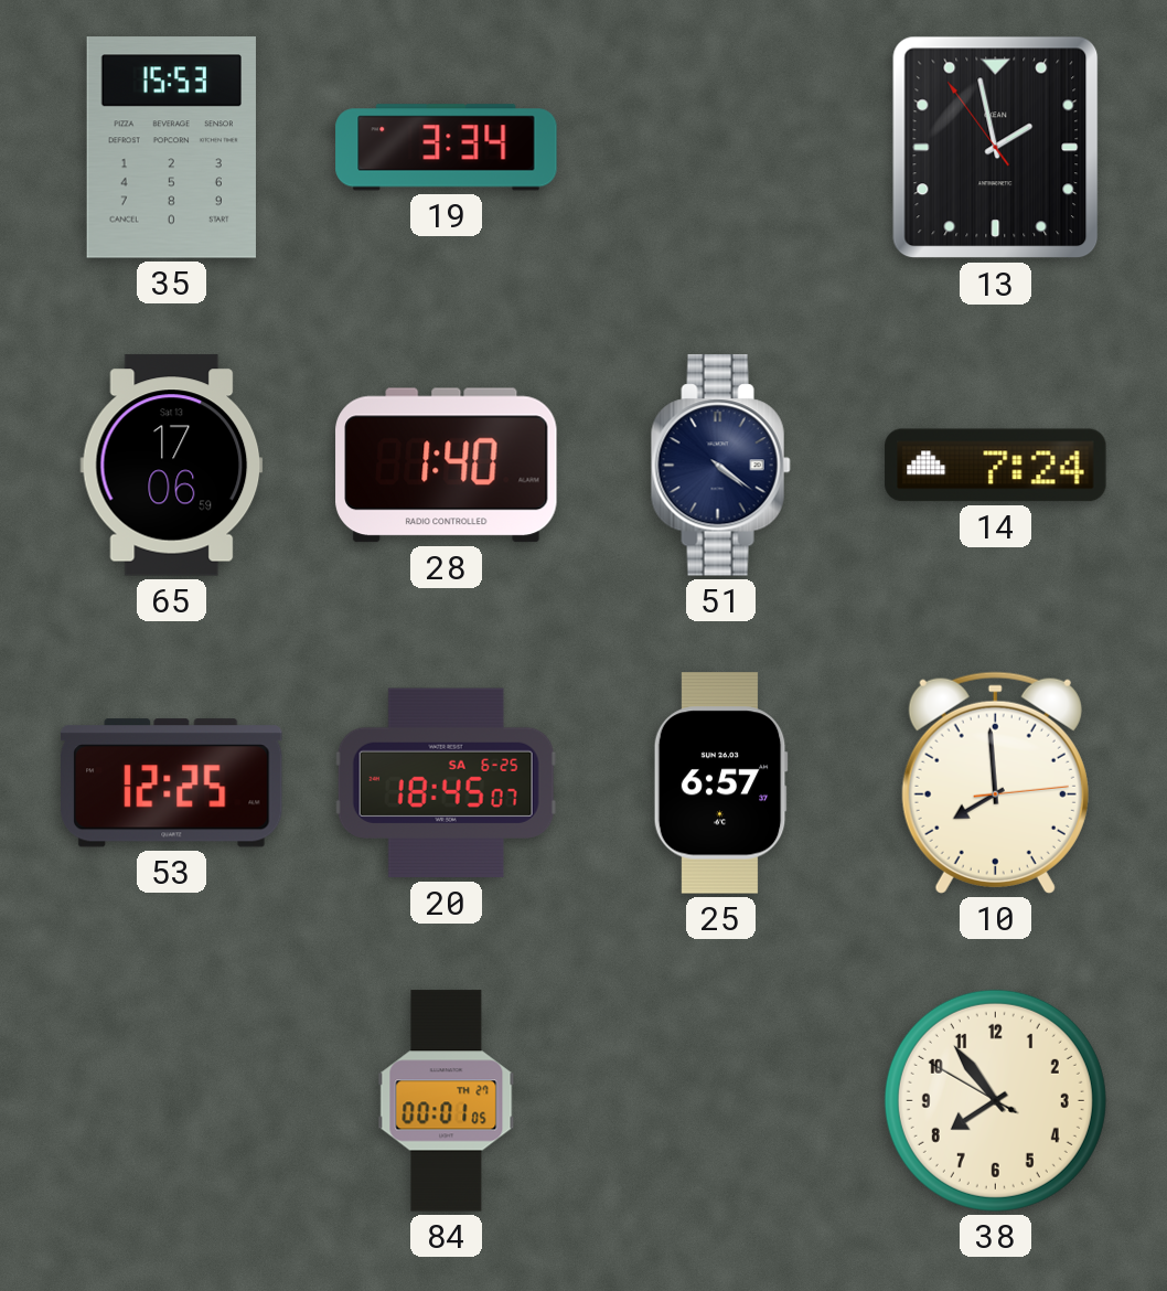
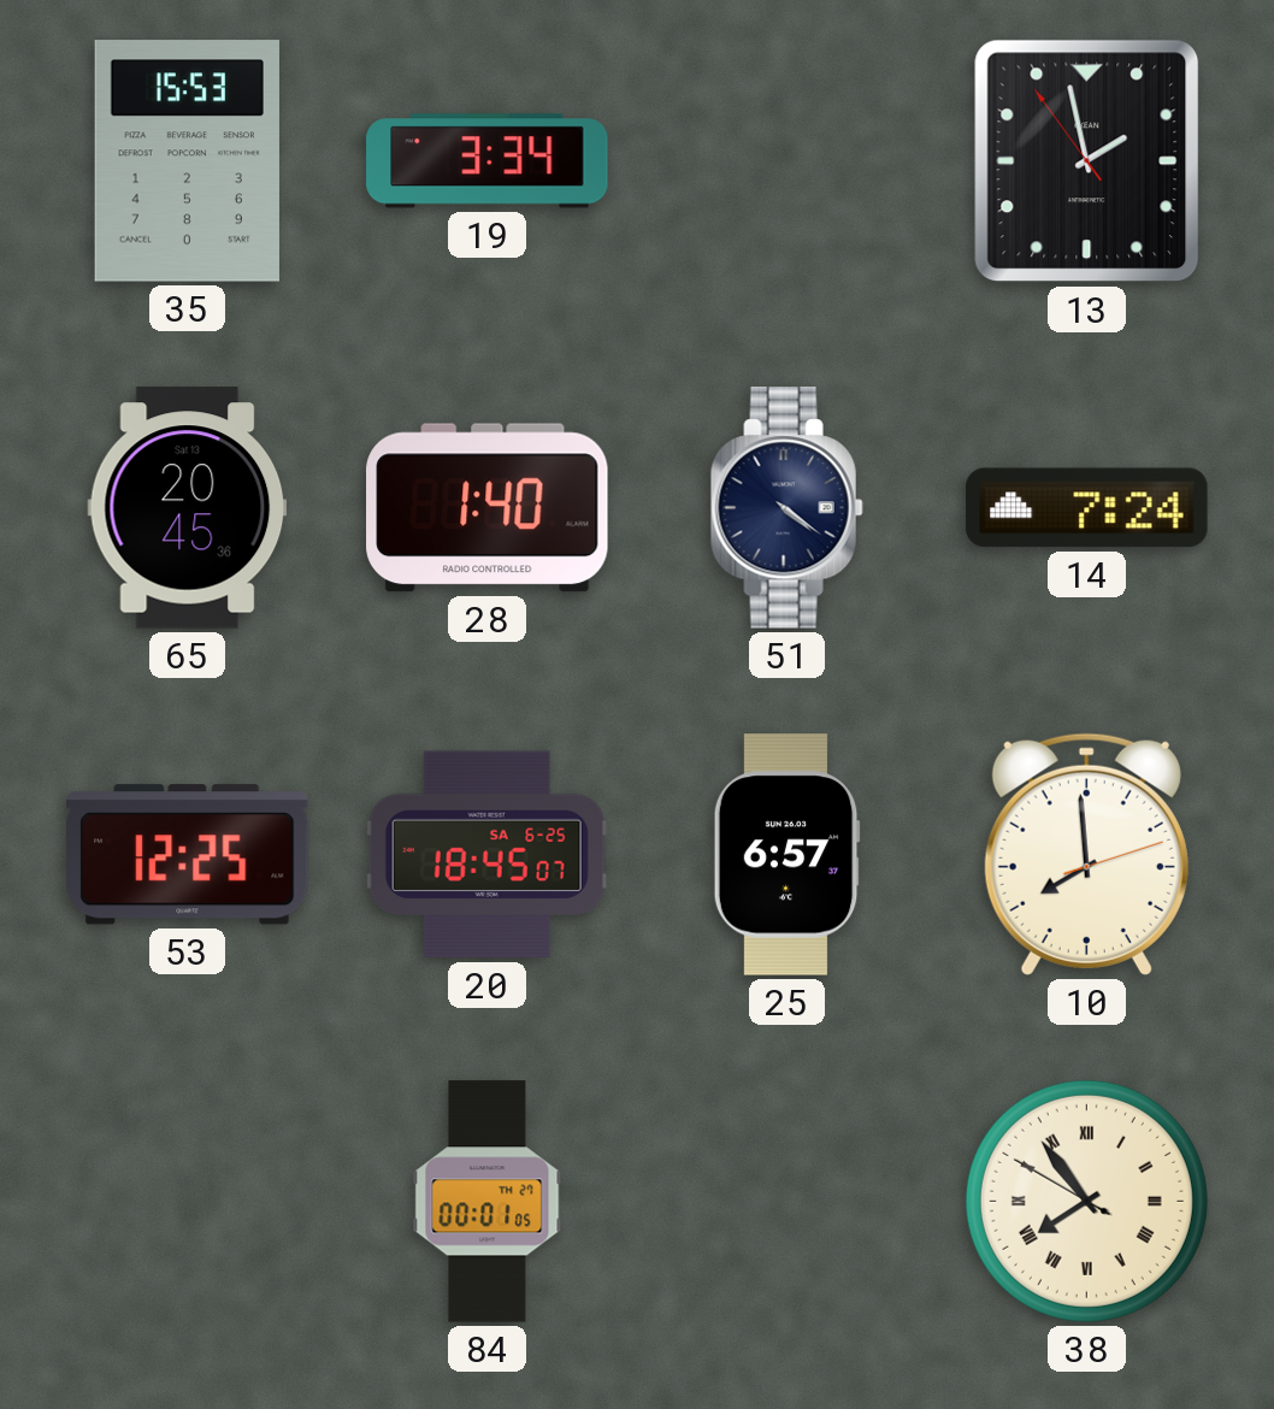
65: 17:06 -> 20:45 (188, 508)
10: 7:59:14 -> 7:59:12 (1086, 854)
38 numerals: Arabic -> Roman (1086, 1201)
